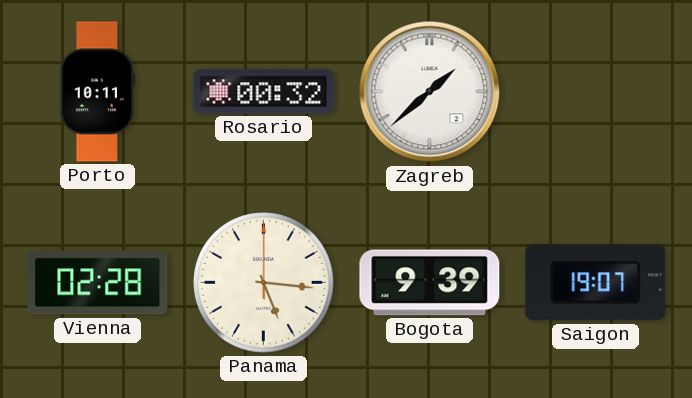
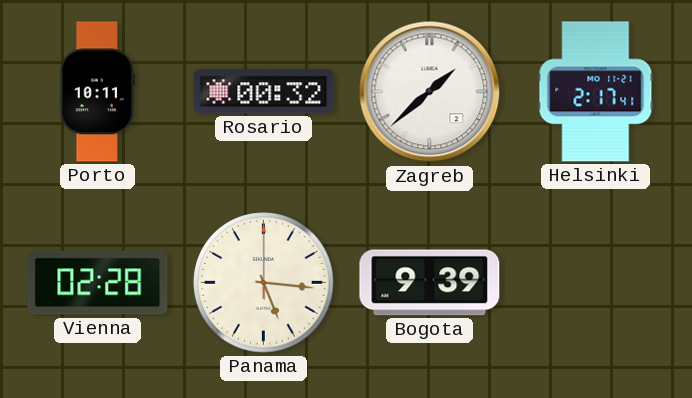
Helsinki: none -> 2:17 (596, 92)
Saigon: 19:07 -> none (596, 283)
